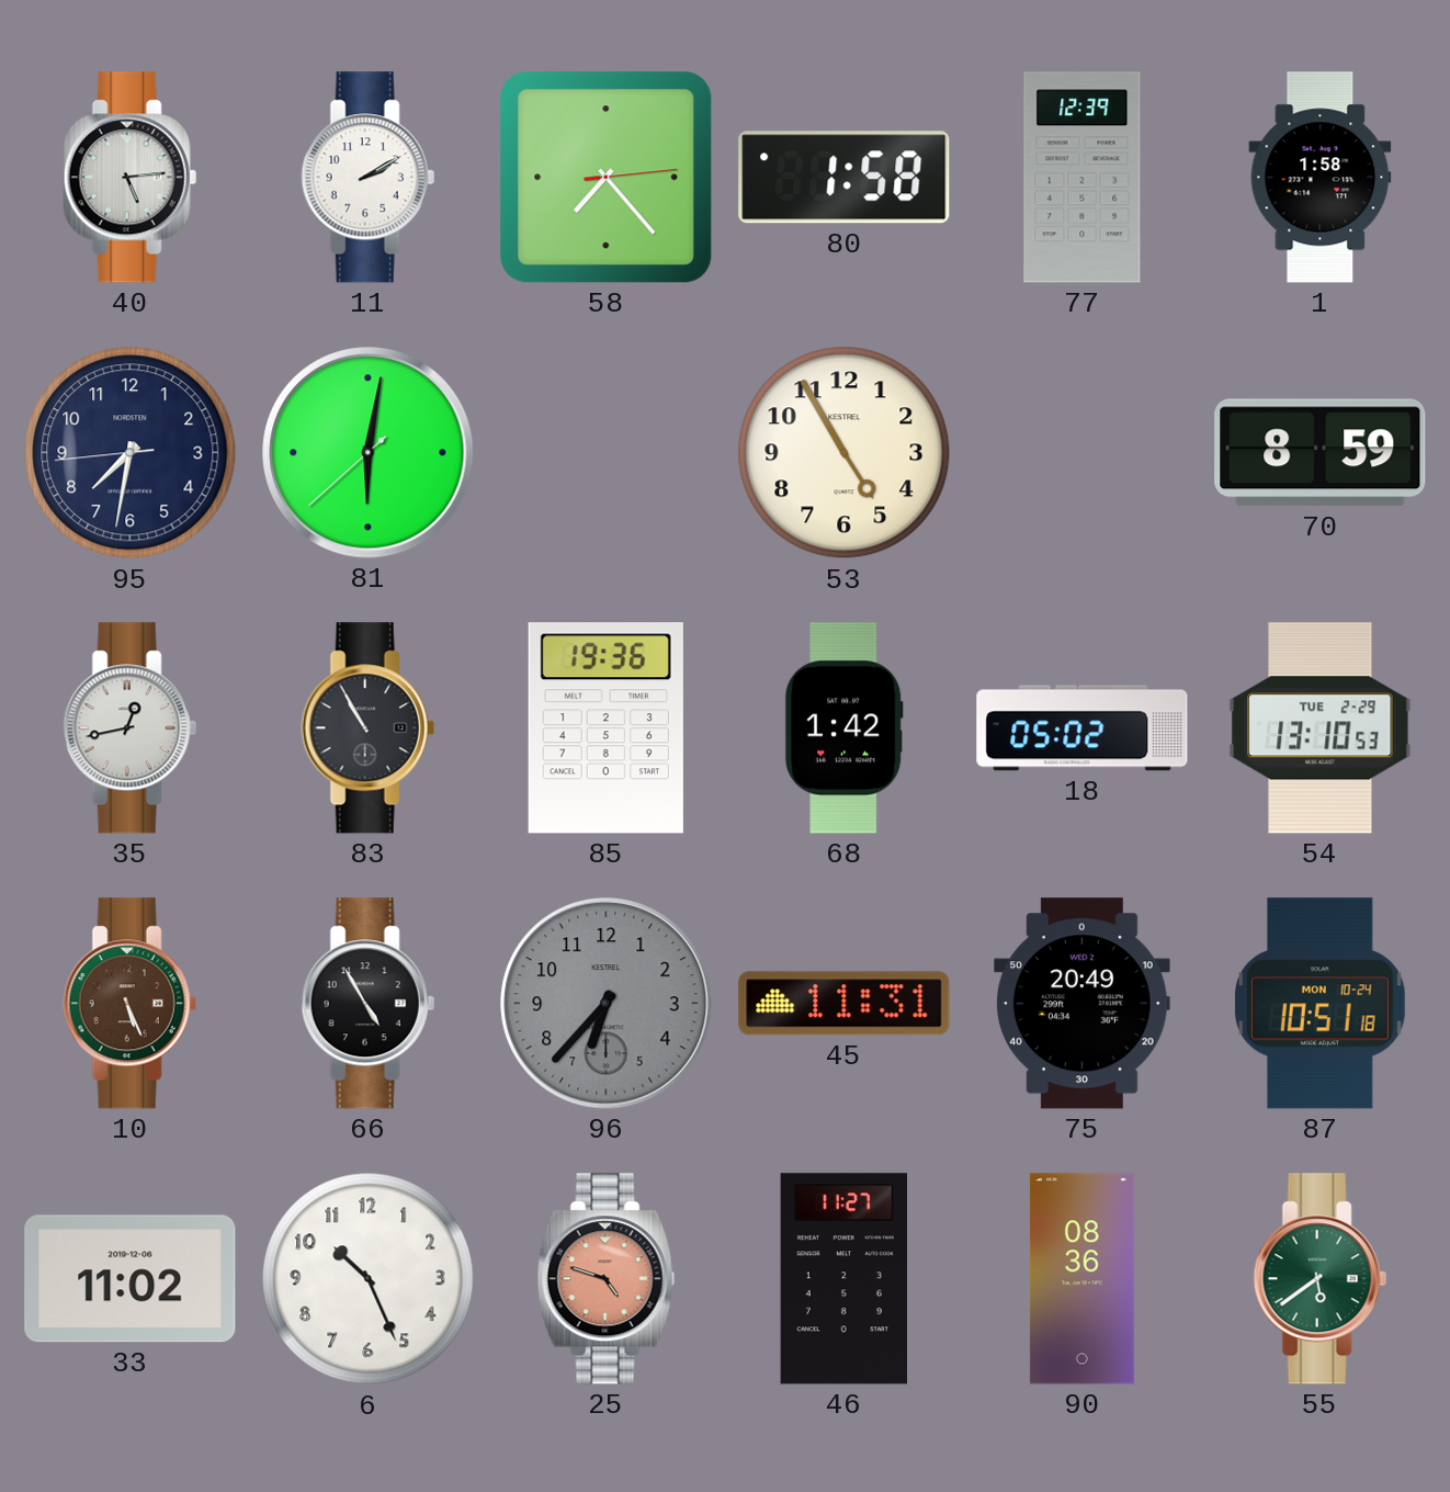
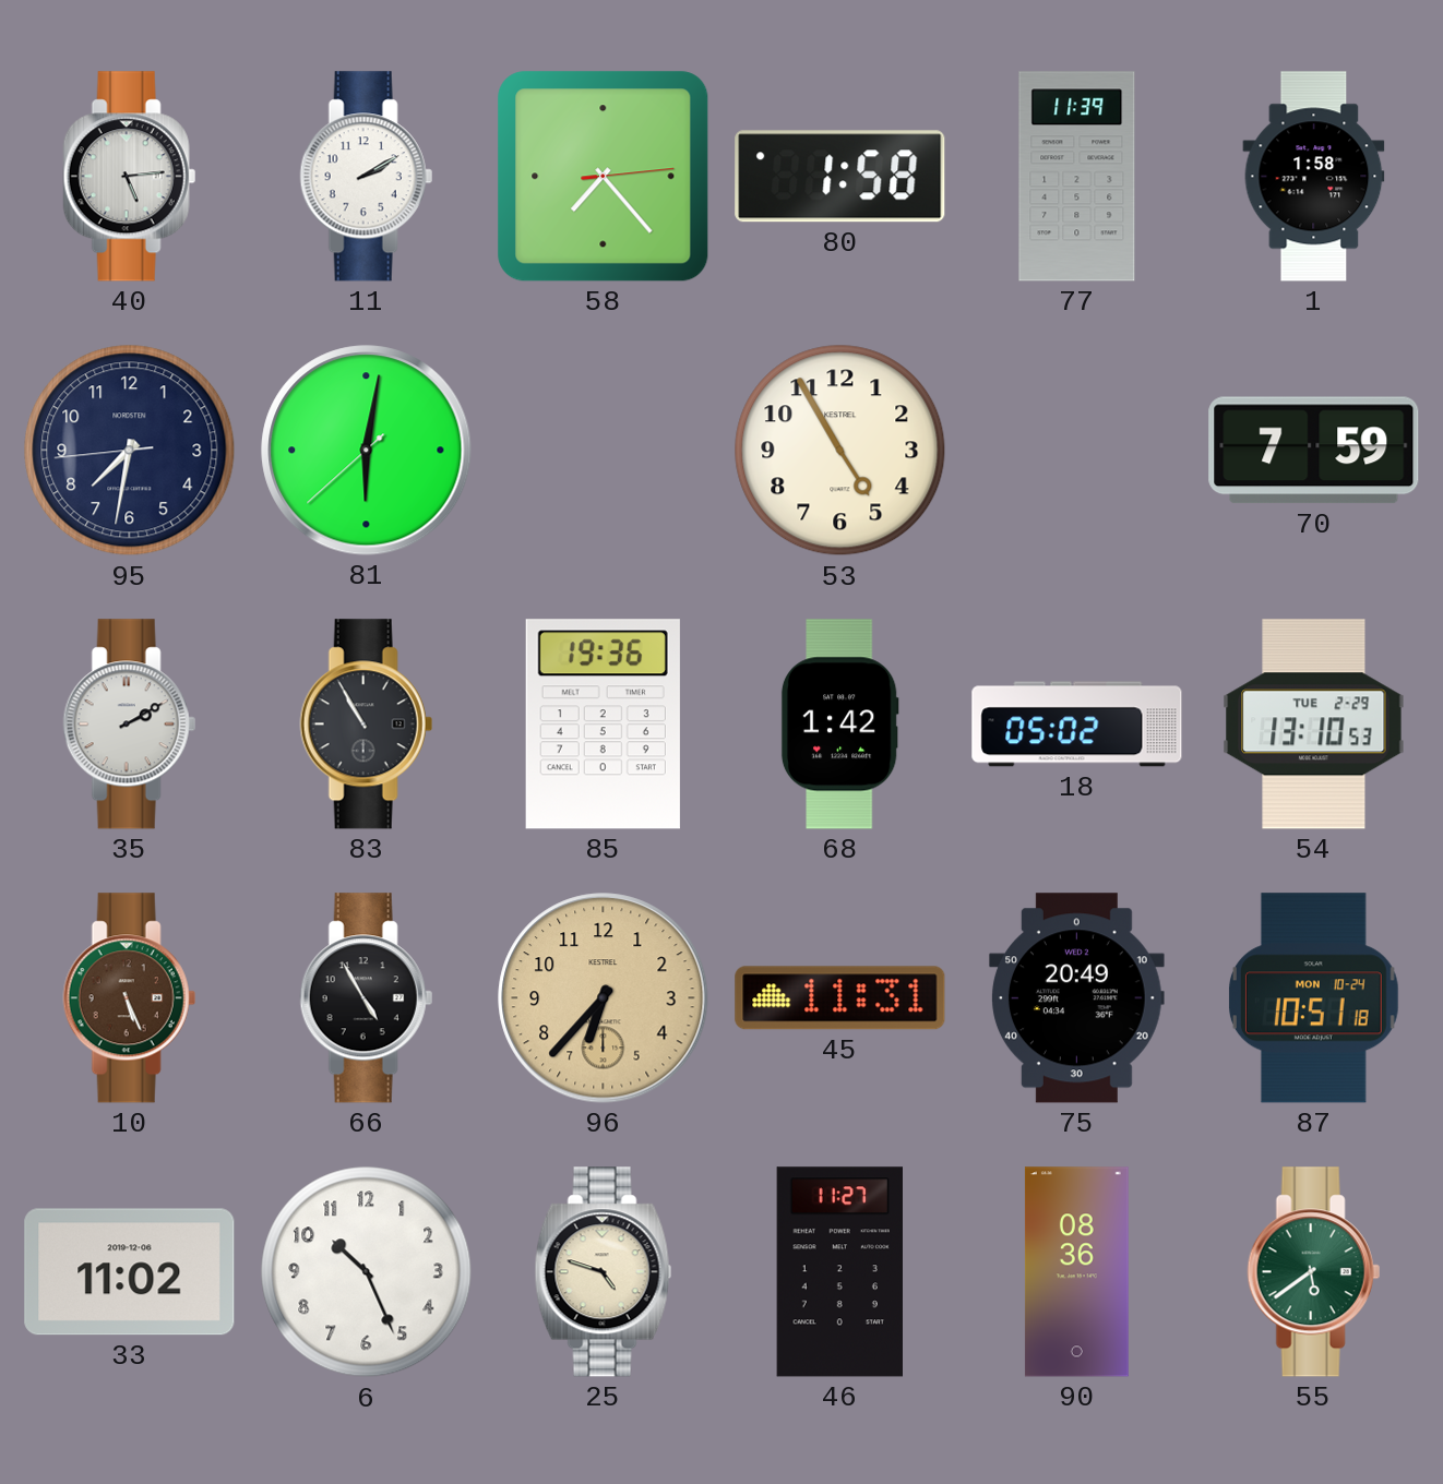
77: 12:39 -> 11:39 (1077, 177)
70: 8:59 -> 7:59 (1314, 451)
35: 12:43 -> 2:10 (129, 725)
96 dial: grey -> champagne (604, 998)
25 dial: salmon -> cream (603, 1272)
